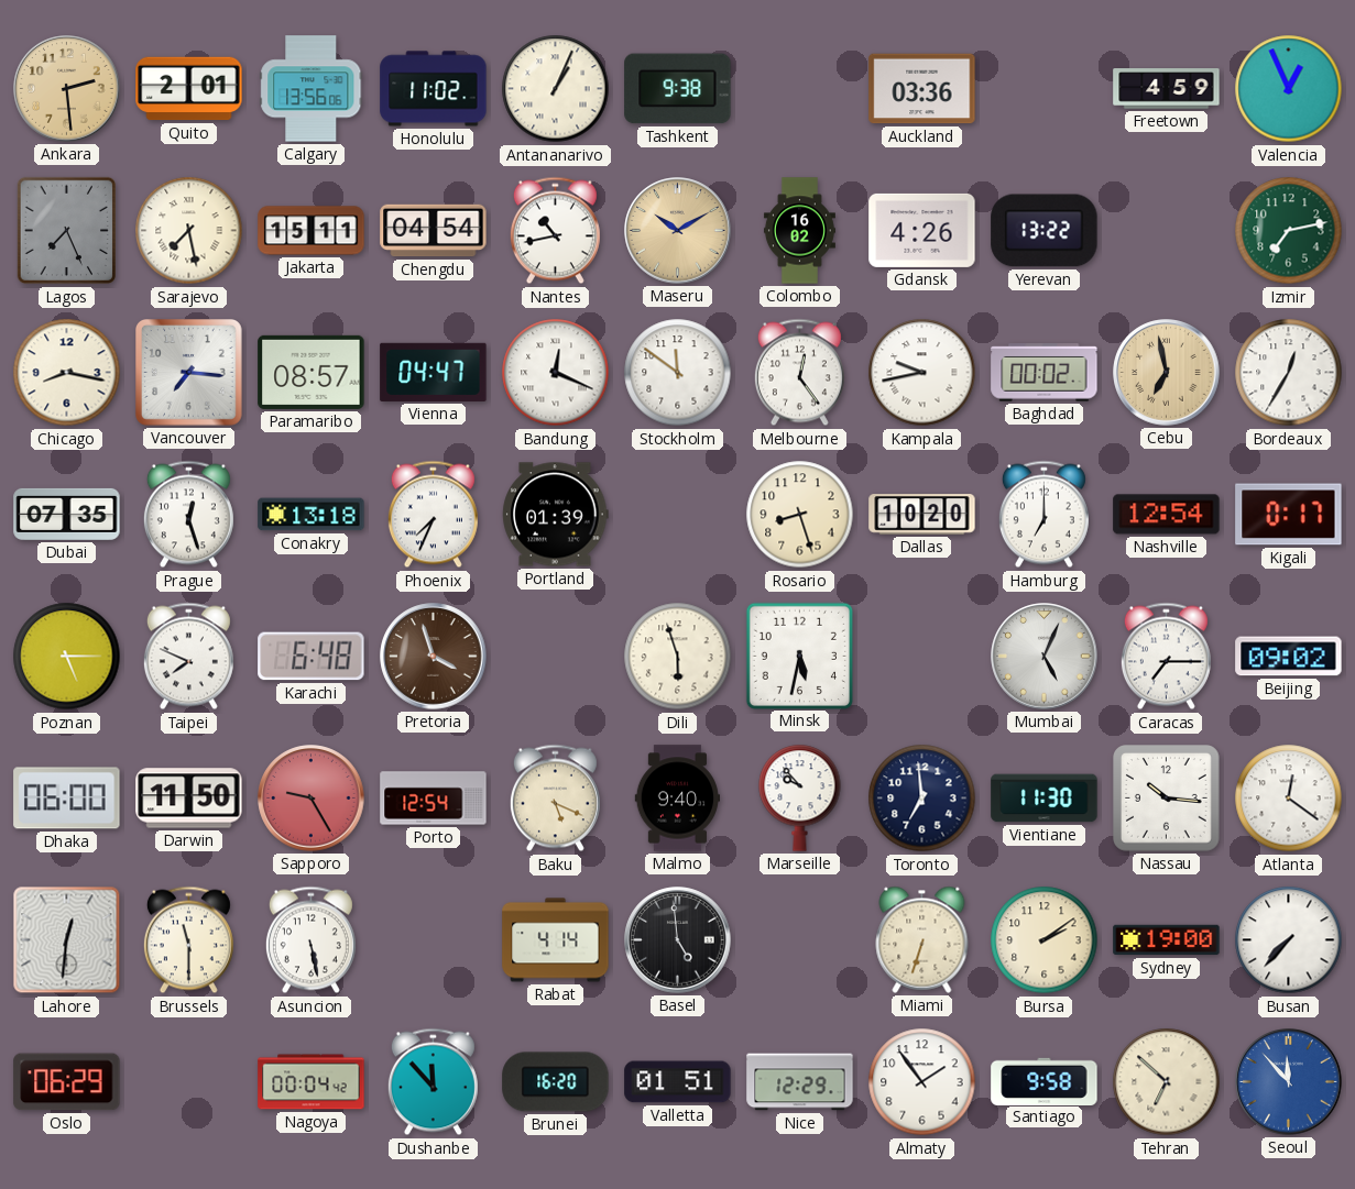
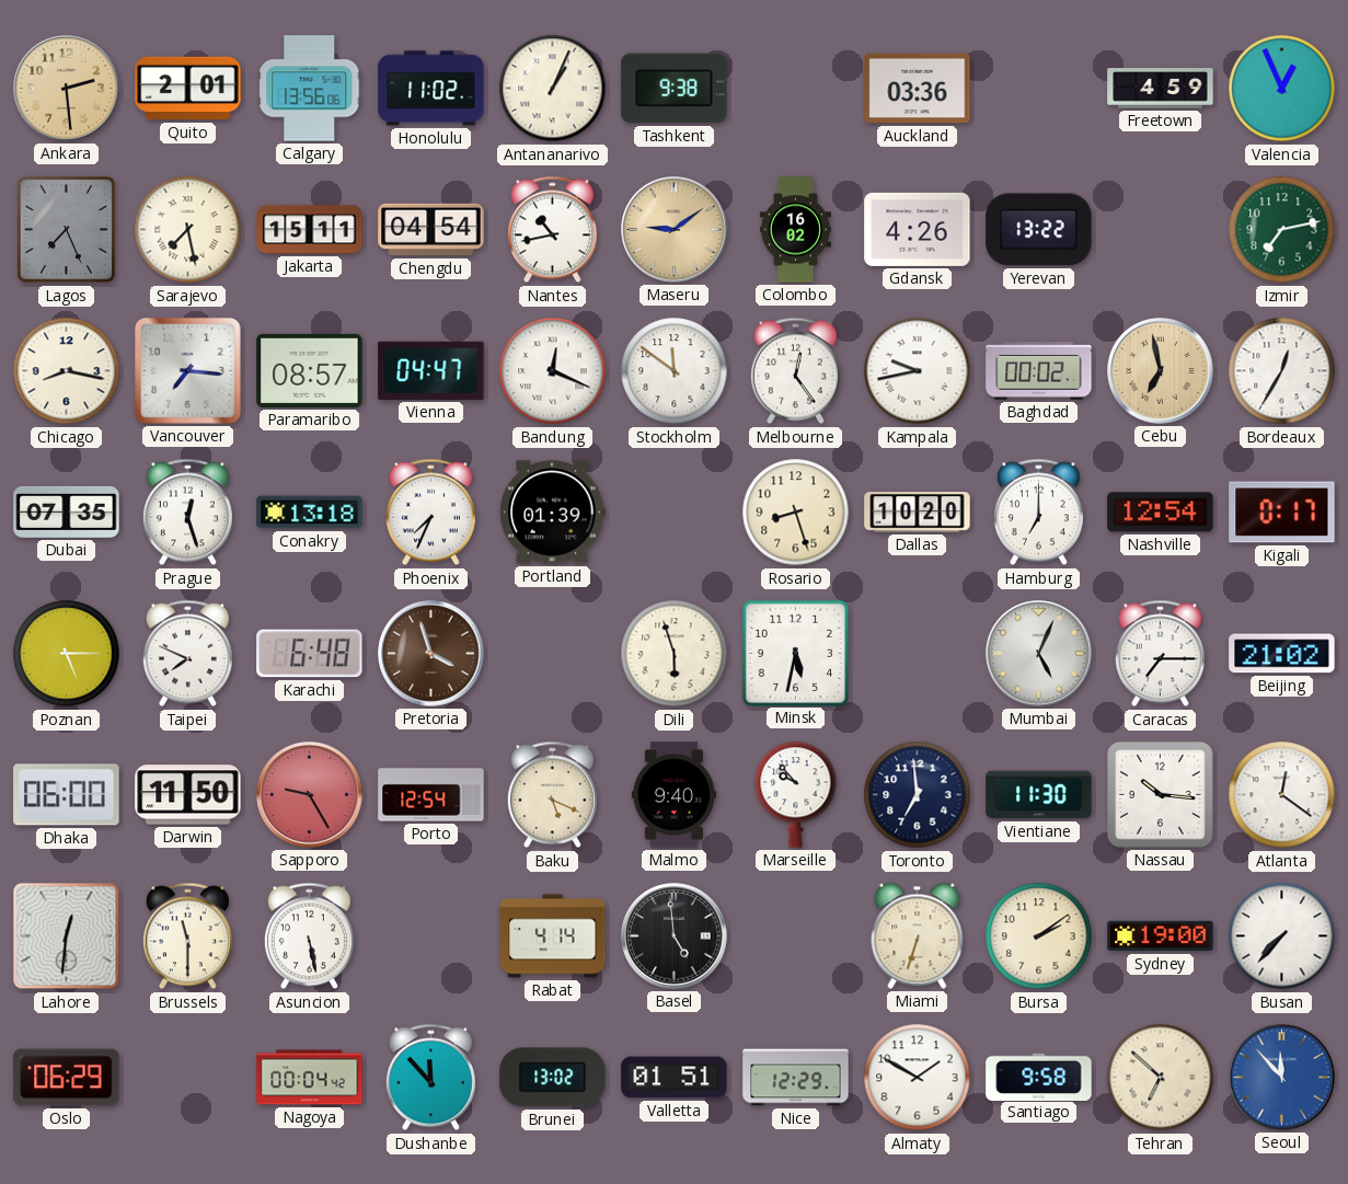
Maseru: 10:10 -> 9:09 (675, 230)
Beijing: 09:02 -> 21:02 (1282, 654)
Brunei: 16:20 -> 13:02 (553, 1078)
Almaty: 1:54 -> 1:50 (918, 1078)
